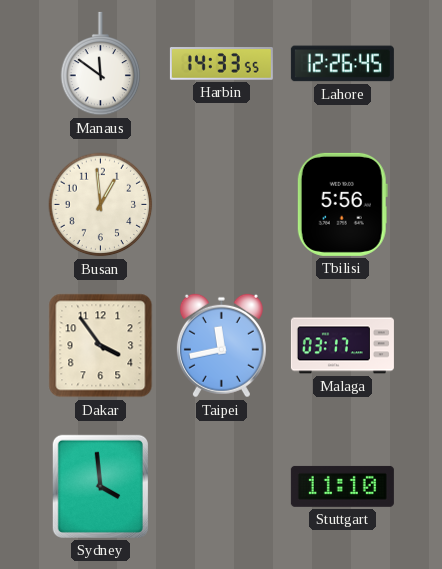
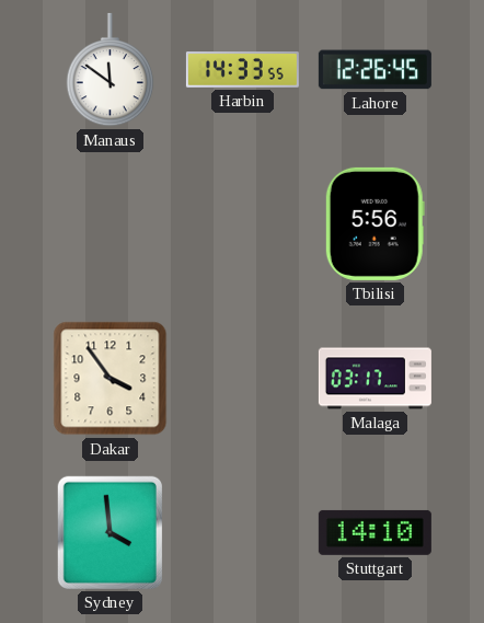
Busan: 12:59 -> none (101, 205)
Taipei: 11:43 -> none (221, 346)
Stuttgart: 11:10 -> 14:10 (374, 532)
